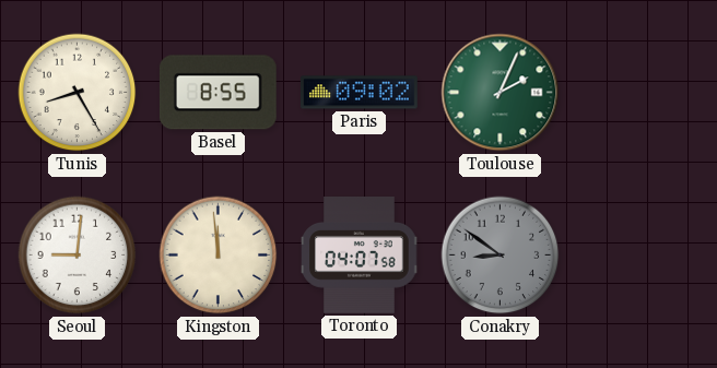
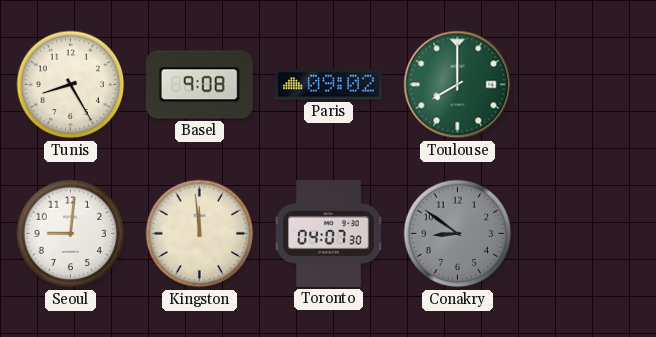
Basel: 8:55 -> 9:08 (199, 85)
Toulouse: 2:04 -> 8:00 (458, 85)
Toronto: 04:07:58 -> 04:07:30 (329, 234)
